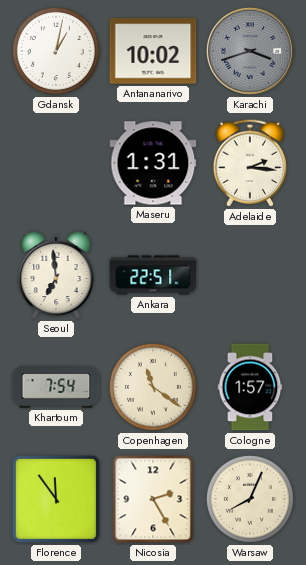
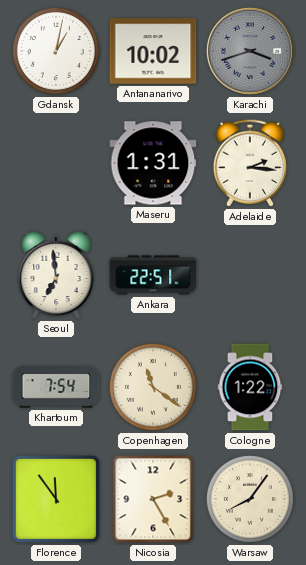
Cologne: 1:57 -> 1:22 (250, 387)
Warsaw: 8:04 -> 8:06 (250, 499)
